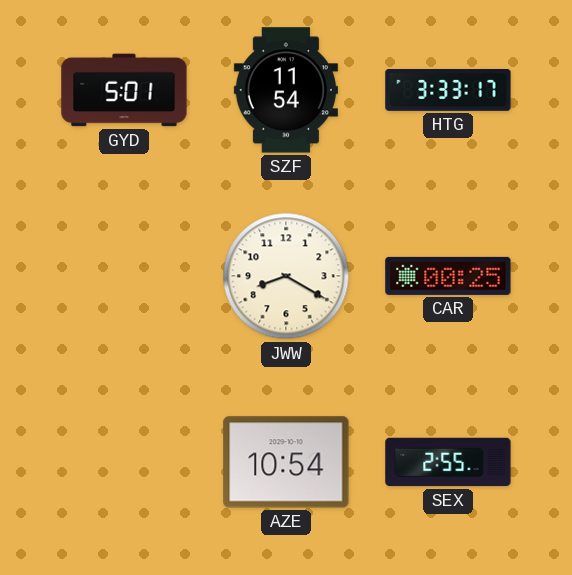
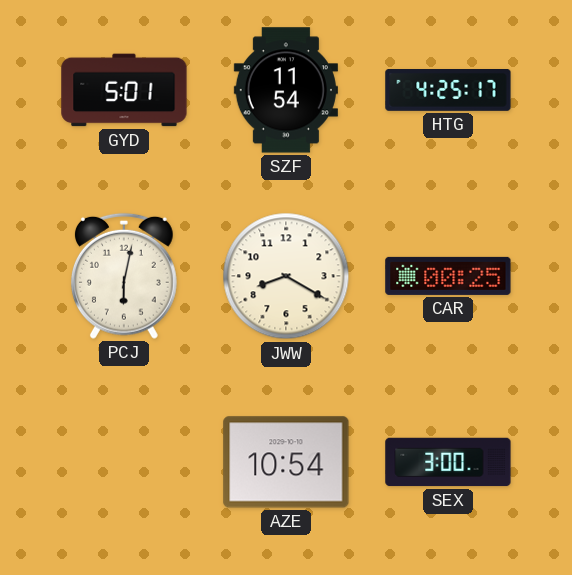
HTG: 3:33 -> 4:25 (448, 91)
PCJ: none -> 6:02 (124, 276)
SEX: 2:55 -> 3:00 (448, 462)
